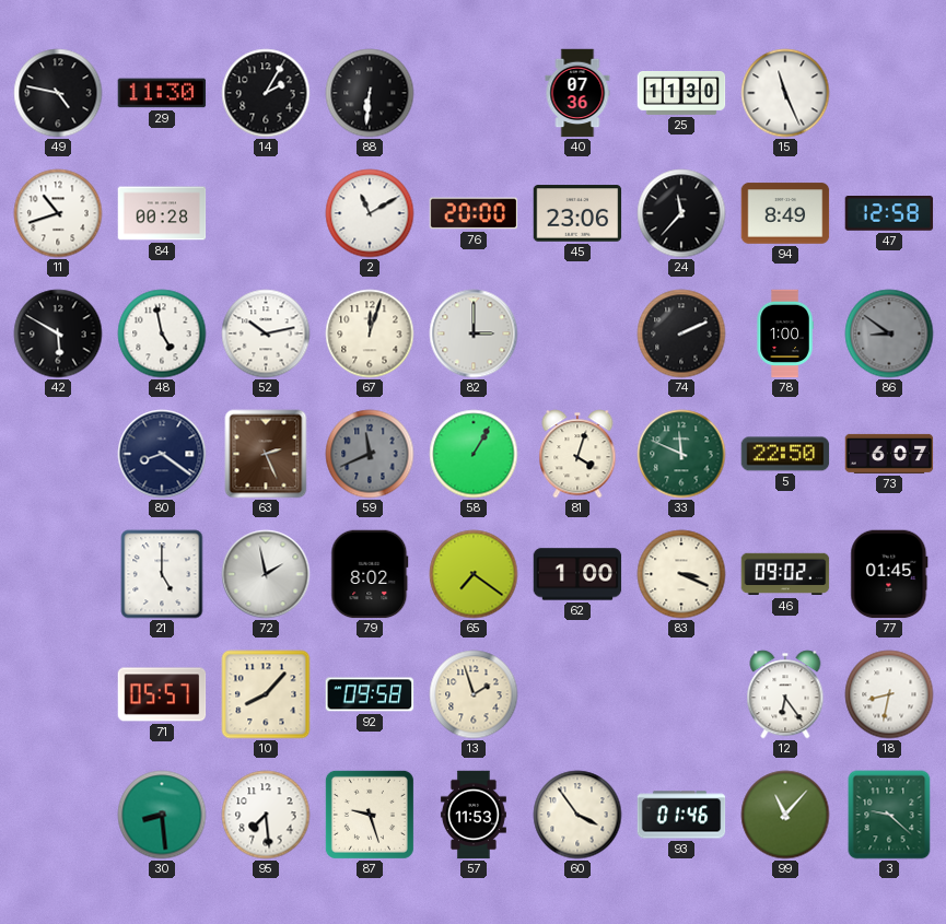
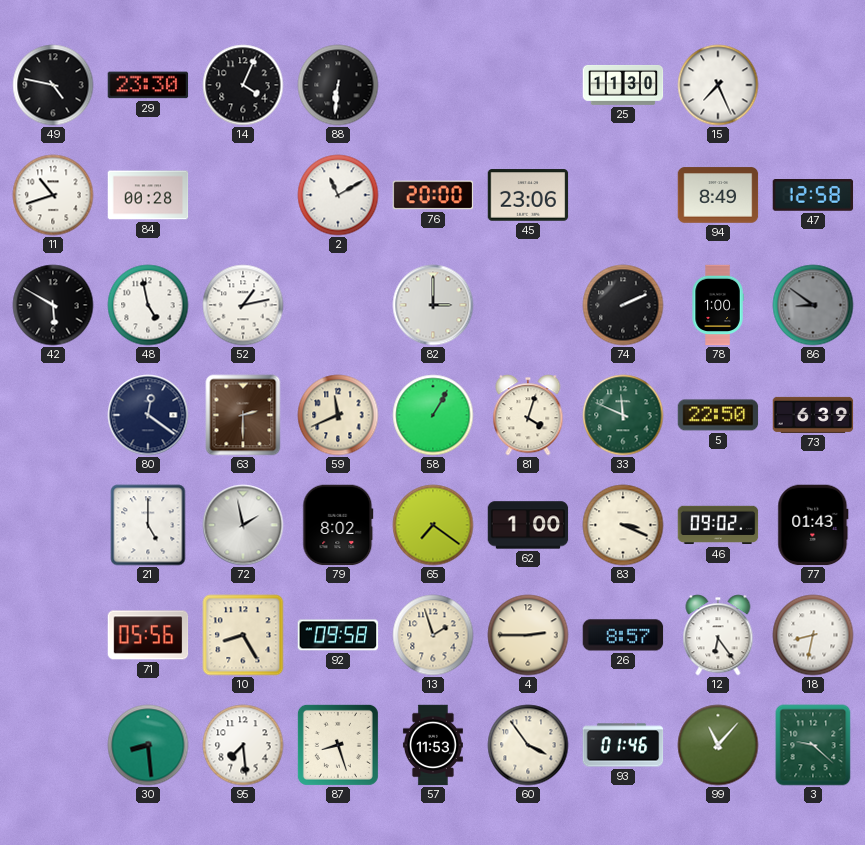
29: 11:30 -> 23:30 (148, 85)
14: 2:05 -> 4:04 (243, 85)
40: 07:36 -> none (577, 93)
15: 11:26 -> 7:26 (718, 85)
24: 11:37 -> none (681, 213)
52: 10:13 -> 1:13 (243, 305)
67: 12:03 -> none (370, 334)
80: 8:21 -> 12:21 (148, 415)
63: 2:26 -> 2:30 (243, 415)
59 dial: grey -> cream (338, 415)
73: 6:07 -> 6:39 (813, 415)
77: 01:45 -> 01:43 (813, 525)
71: 05:57 -> 05:56 (148, 635)
10: 8:07 -> 8:25 (243, 635)
4: none -> 2:45 (528, 635)
26: none -> 8:57 (623, 635)
87: 9:27 -> 8:27 (338, 745)
